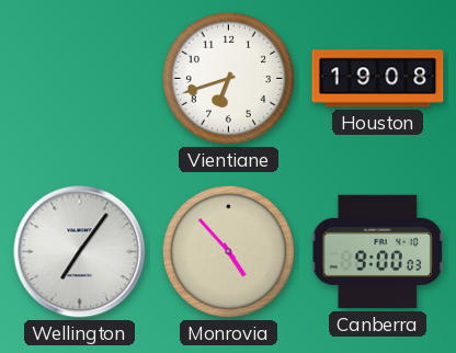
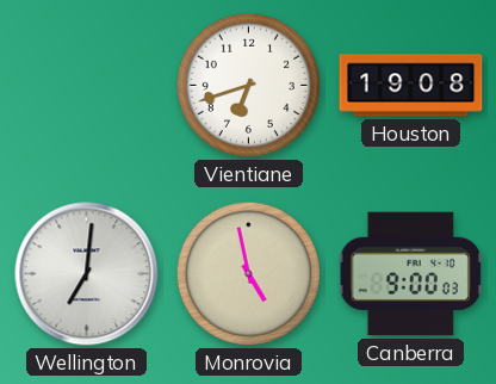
Wellington: 7:06 -> 7:01 (87, 274)
Monrovia: 4:53 -> 4:58 (248, 273)
